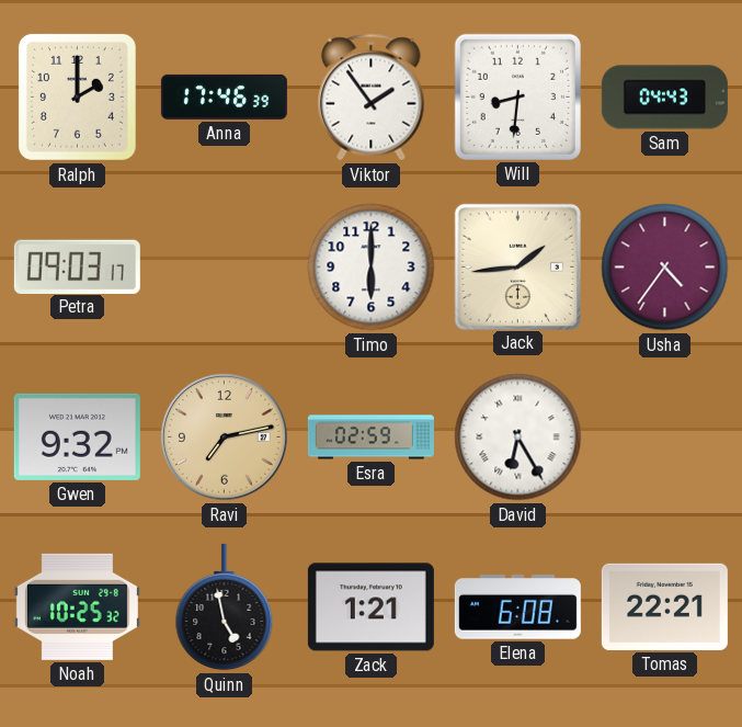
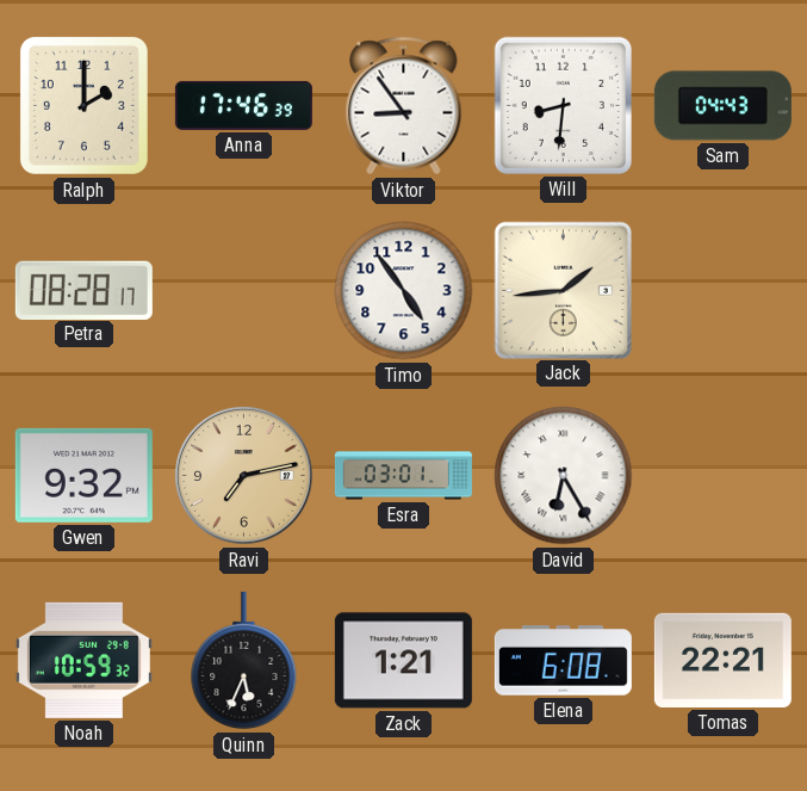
Viktor: 1:54 -> 8:54 (404, 106)
Petra: 09:03 -> 08:28 (83, 290)
Timo: 6:00 -> 4:54 (404, 291)
Usha: 4:36 -> none (665, 268)
Esra: 02:59 -> 03:01 (403, 476)
Noah: 10:25 -> 10:59 (83, 660)
Quinn: 4:58 -> 5:34 (244, 661)
